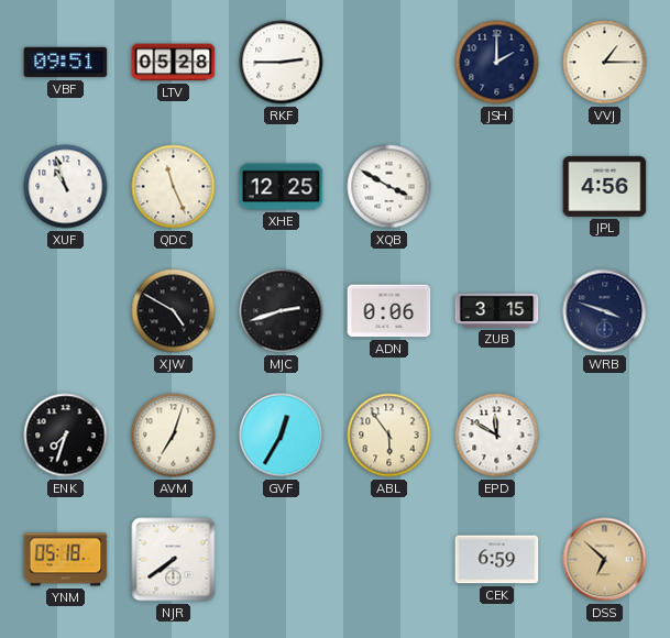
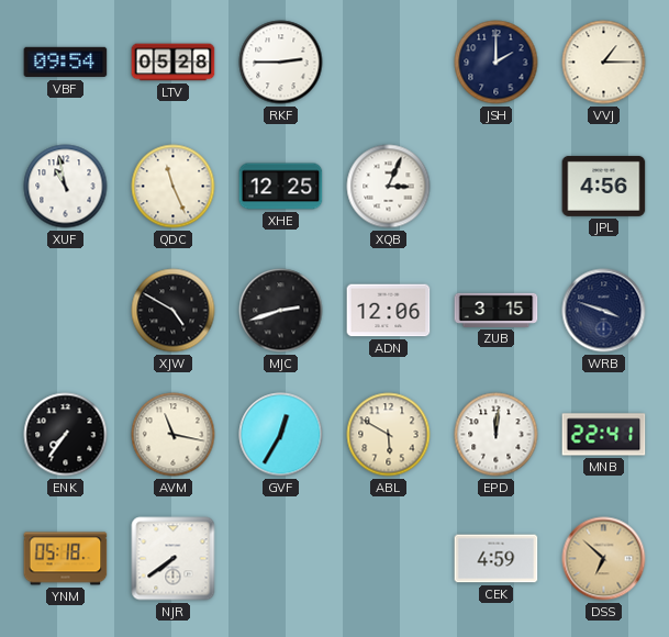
VBF: 09:51 -> 09:54 (66, 63)
XUF: 10:57 -> 10:58 (66, 187)
XQB: 3:50 -> 3:04 (389, 187)
ADN: 0:06 -> 12:06 (389, 311)
ENK: 7:33 -> 7:36 (66, 435)
AVM: 7:03 -> 11:17 (174, 435)
ABL: 5:54 -> 5:50 (389, 435)
EPD: 11:50 -> 12:01 (497, 435)
MNB: none -> 22:41 (604, 435)
CEK: 6:59 -> 4:59 (497, 559)
